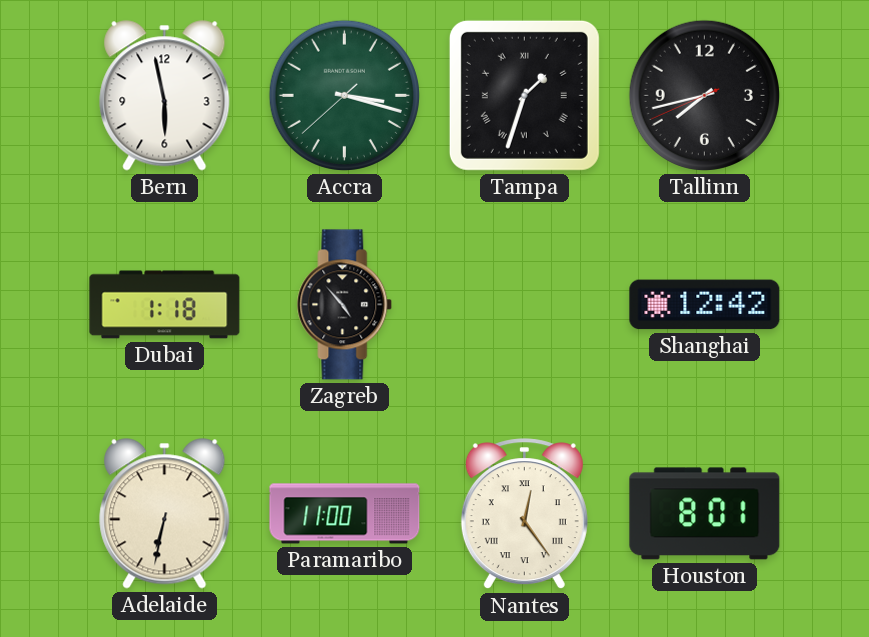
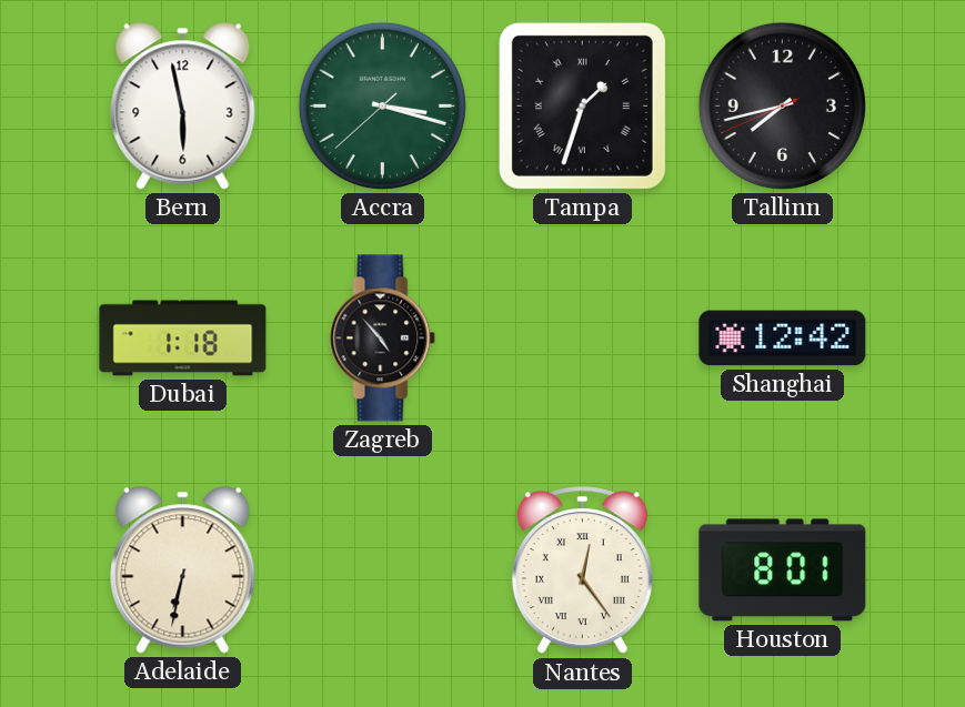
Paramaribo: 11:00 -> none (345, 514)
